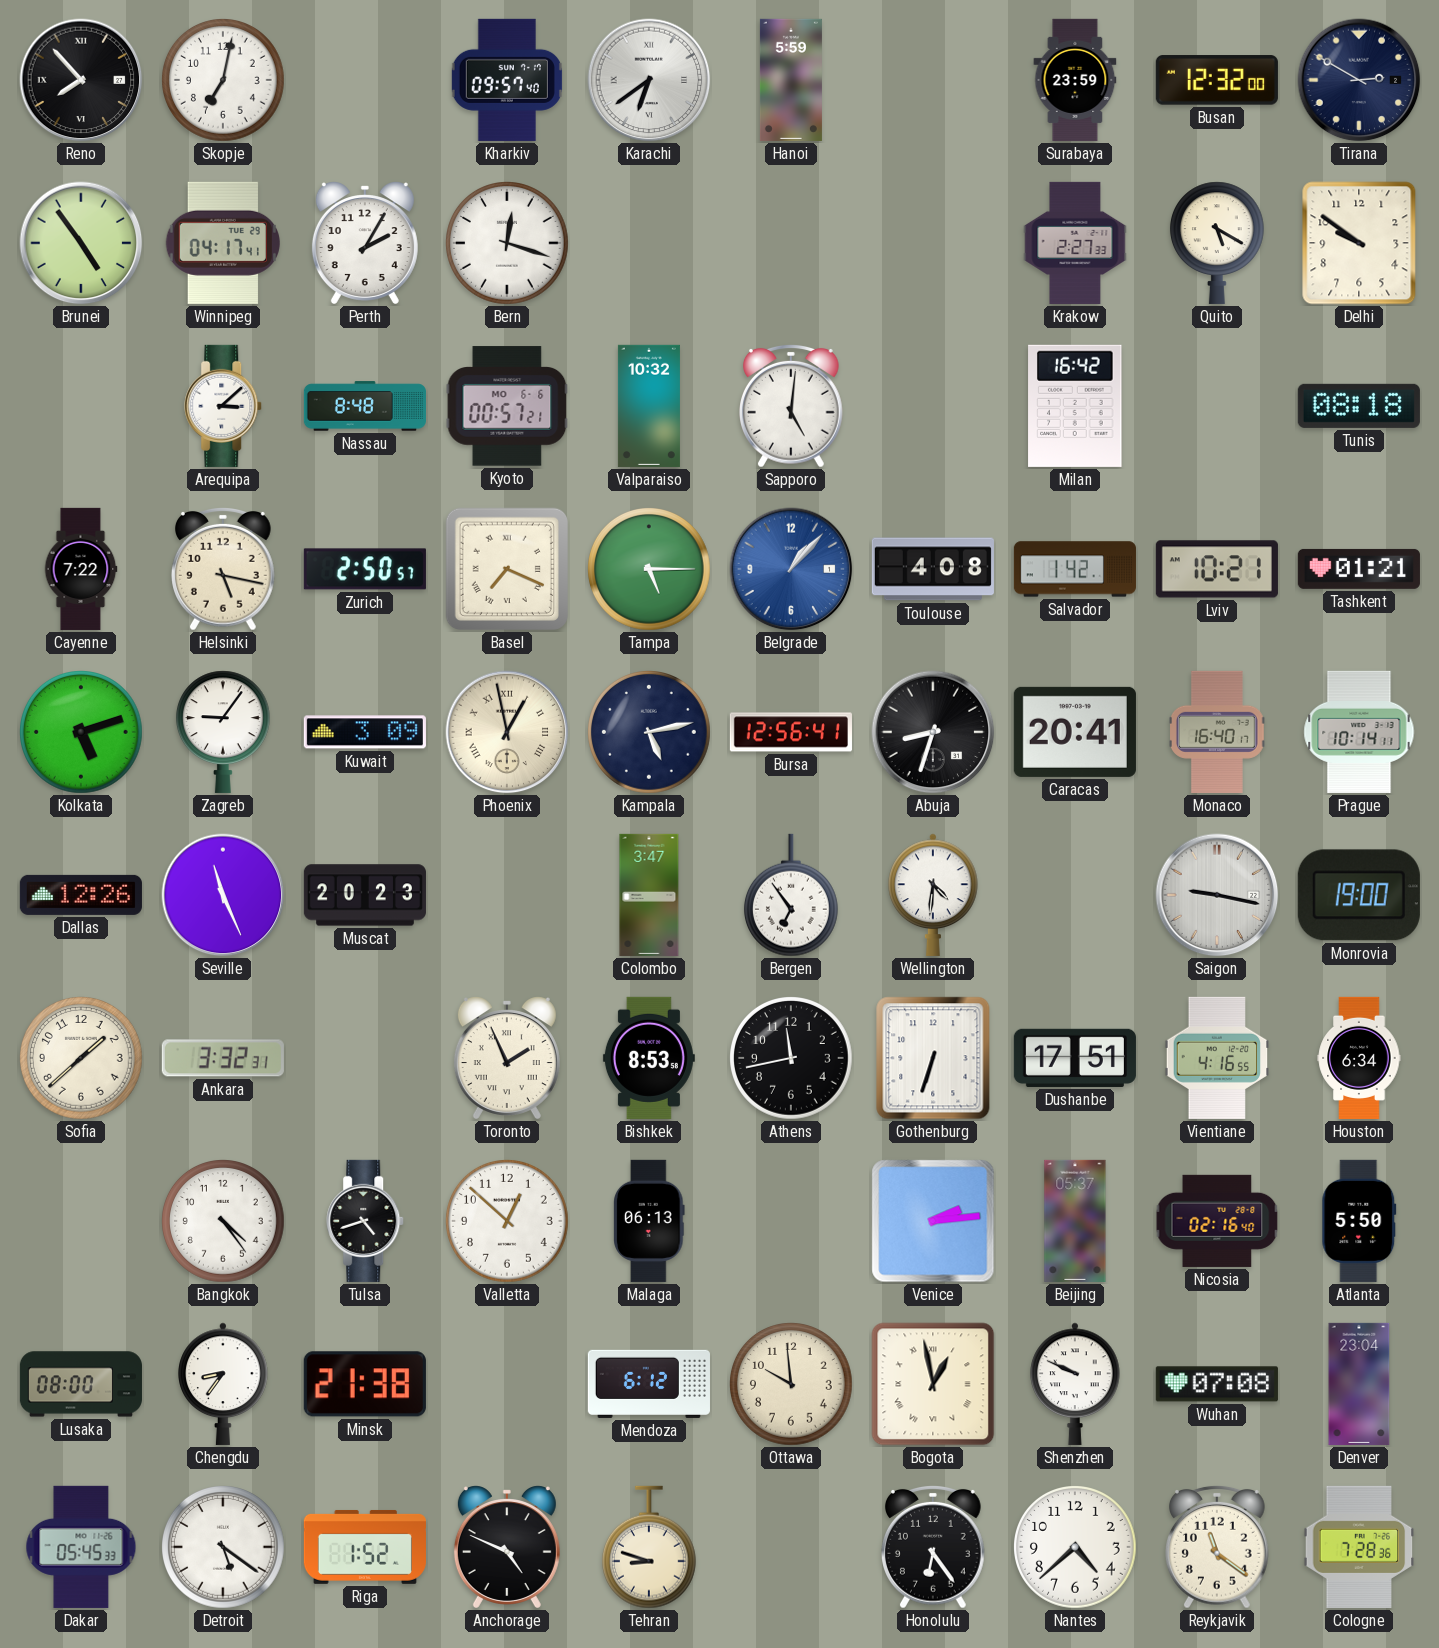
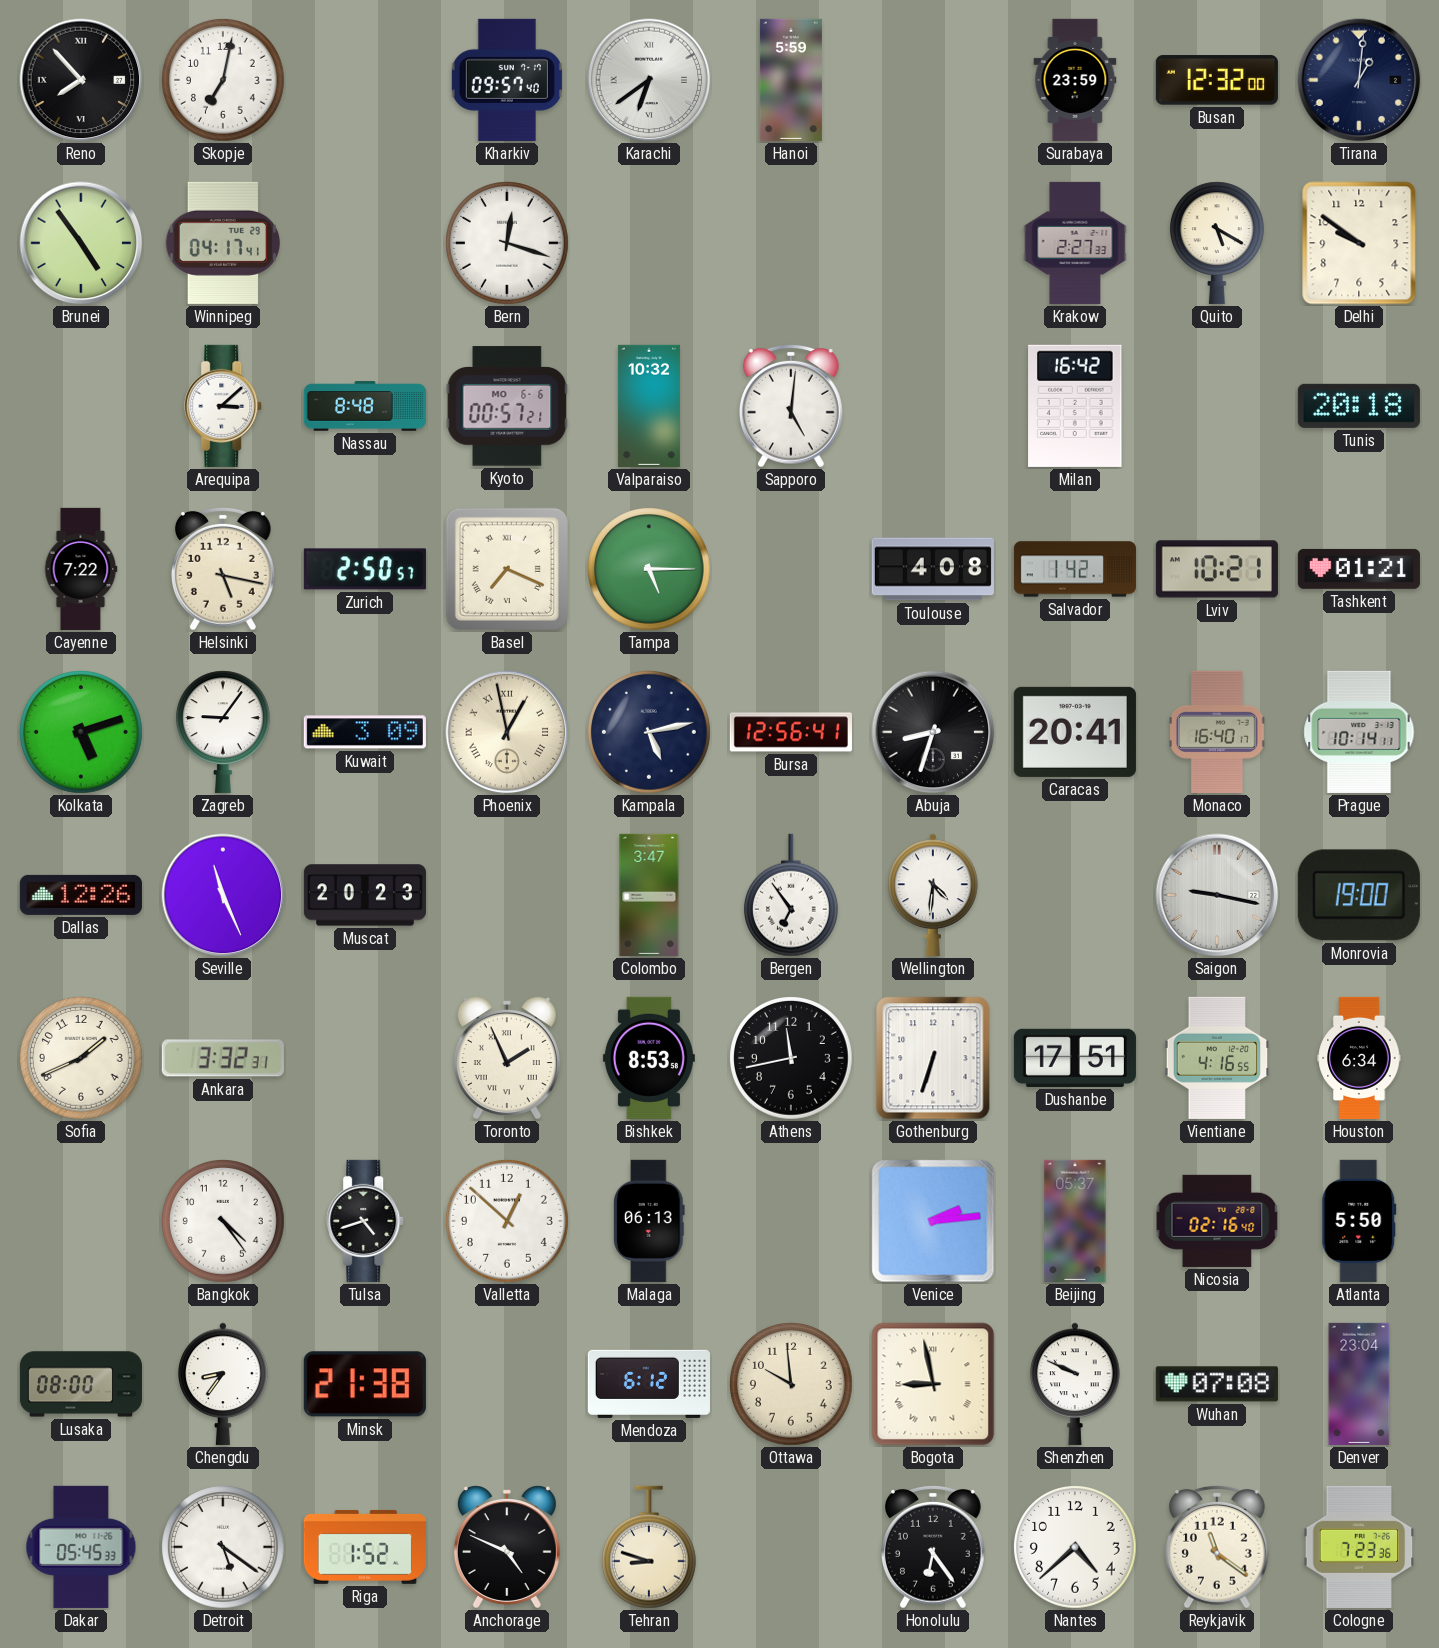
Tirana: 2:50 -> 1:01 (1359, 80)
Perth: 2:05 -> none (365, 243)
Tunis: 08:18 -> 20:18 (1359, 406)
Belgrade: 1:07 -> none (791, 569)
Sofia: 1:38 -> 1:41 (82, 1059)
Bogota: 12:58 -> 8:58 (933, 1384)
Cologne: 7:28 -> 7:23 (1359, 1547)
